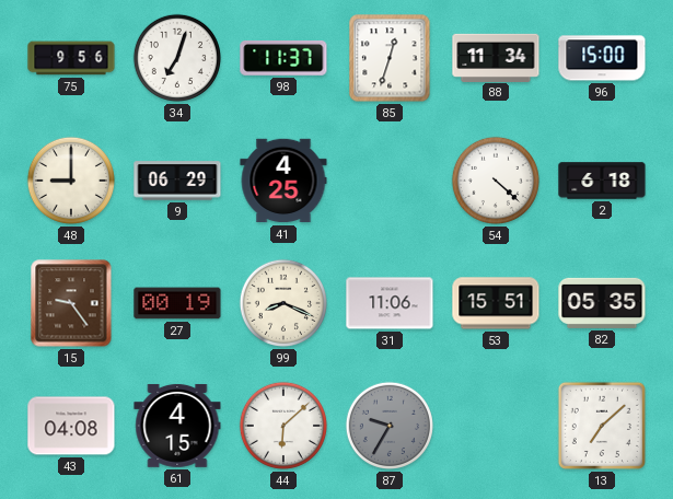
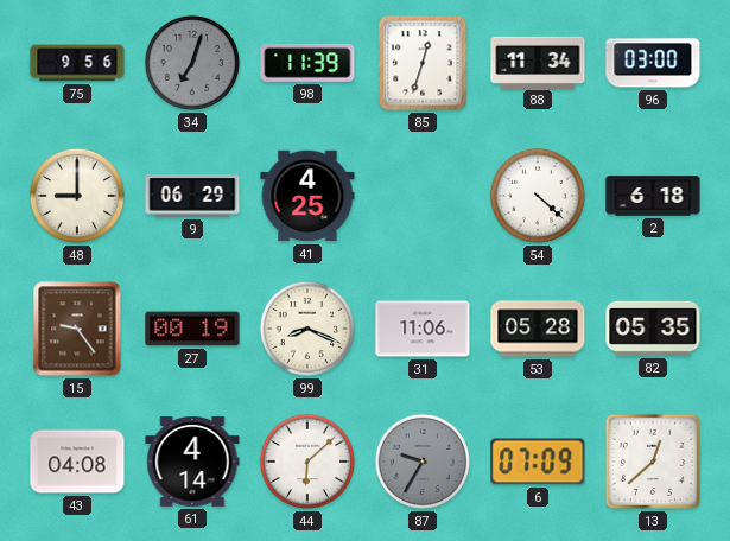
34 dial: white -> grey (192, 63)
98: 11:37 -> 11:39 (307, 63)
96: 15:00 -> 03:00 (653, 63)
53: 15:51 -> 05:28 (538, 329)
61: 4:15 -> 4:14 (192, 462)
6: none -> 07:09 (538, 462)
13: 7:08 -> 12:38 (653, 462)
